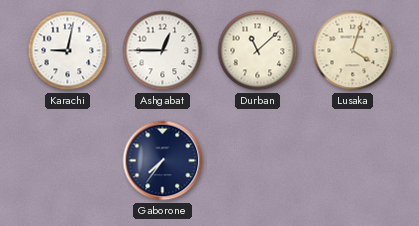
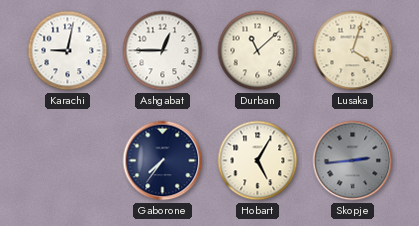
Hobart: none -> 5:05 (258, 161)
Skopje: none -> 2:44 (353, 161)
